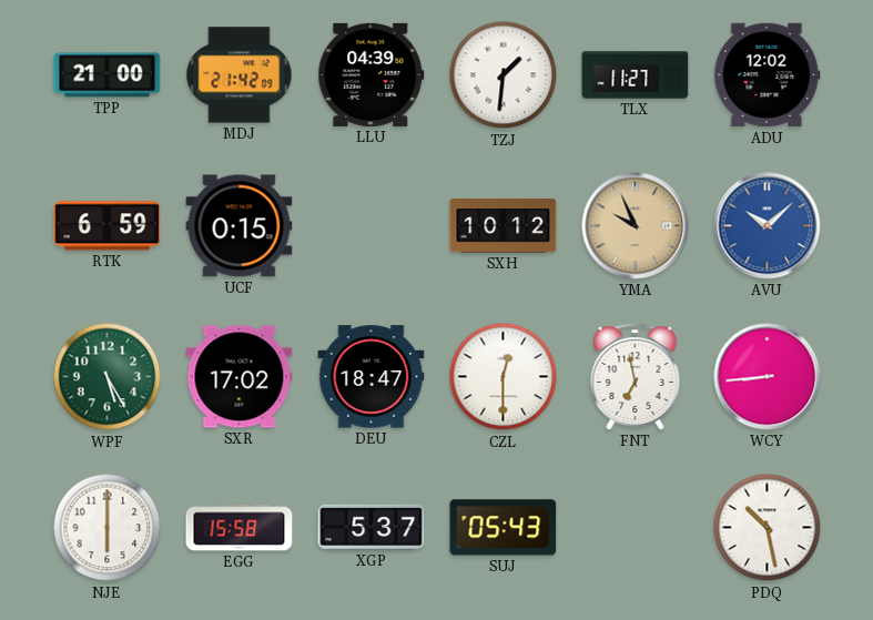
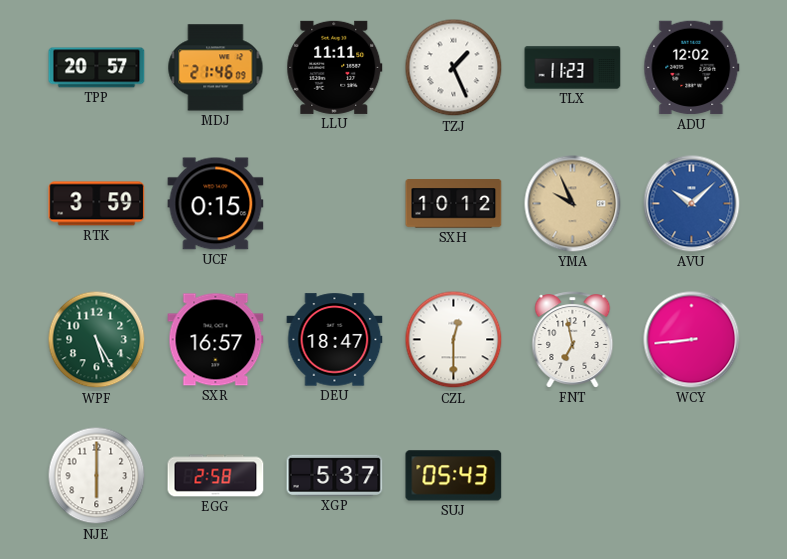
TPP: 21:00 -> 20:57 (97, 68)
MDJ: 21:42 -> 21:46 (216, 68)
LLU: 04:39 -> 11:11 (335, 67)
TZJ: 1:31 -> 1:26 (454, 68)
TLX: 11:27 -> 11:23 (573, 68)
RTK: 6:59 -> 3:59 (97, 204)
SXR: 17:02 -> 16:57 (216, 340)
EGG: 15:58 -> 2:58 (216, 476)
PDQ: 10:28 -> none (768, 528)
